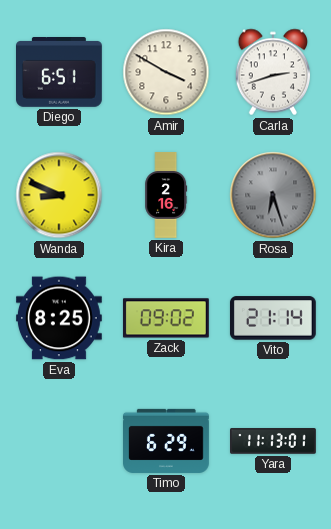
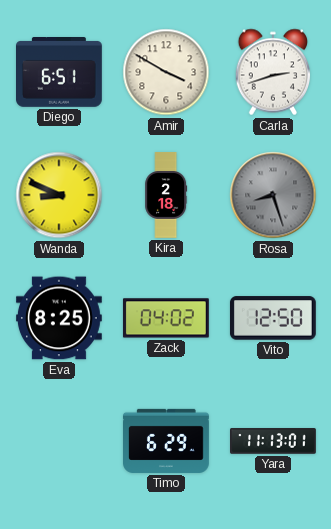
Kira: 2:16 -> 2:18 (166, 195)
Rosa: 6:27 -> 8:27 (273, 195)
Zack: 09:02 -> 04:02 (166, 318)
Vito: 21:14 -> 12:50 (273, 318)
